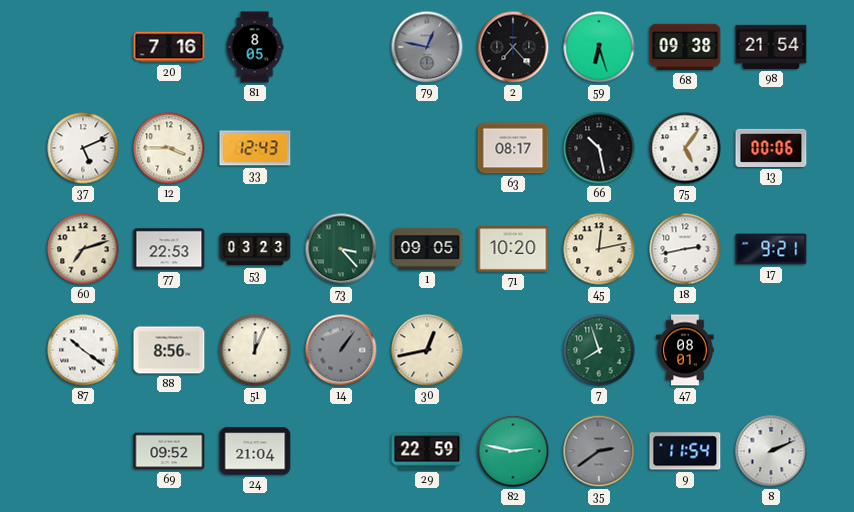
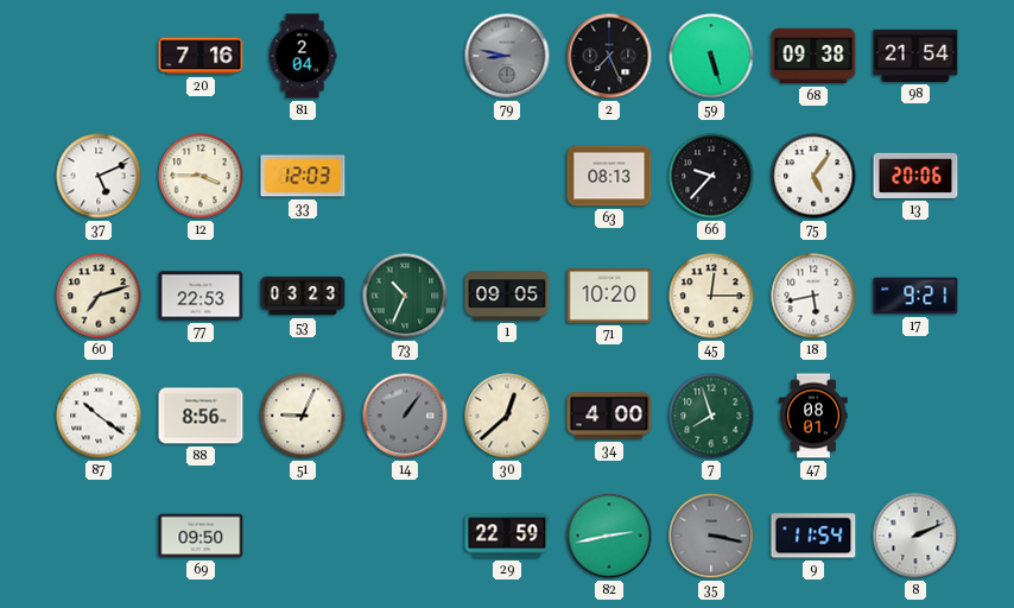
81: 8:05 -> 2:04 (303, 56)
79: 12:47 -> 8:47 (507, 56)
2: 7:23 -> 7:26 (609, 56)
59: 6:27 -> 5:27 (711, 56)
33: 12:43 -> 12:03 (303, 176)
63: 08:17 -> 08:13 (609, 176)
66: 10:28 -> 9:37 (711, 176)
13: 00:06 -> 20:06 (915, 176)
73: 3:23 -> 10:34 (405, 296)
45: 12:13 -> 12:15 (711, 296)
18: 2:43 -> 5:43 (813, 296)
51: 12:04 -> 9:04 (303, 416)
30: 12:43 -> 12:38 (507, 416)
34: none -> 4:00 (609, 416)
69: 09:52 -> 09:50 (201, 536)
24: 21:04 -> none (255, 451)
82: 2:47 -> 2:43 (609, 536)
35: 2:39 -> 3:17 (711, 536)
